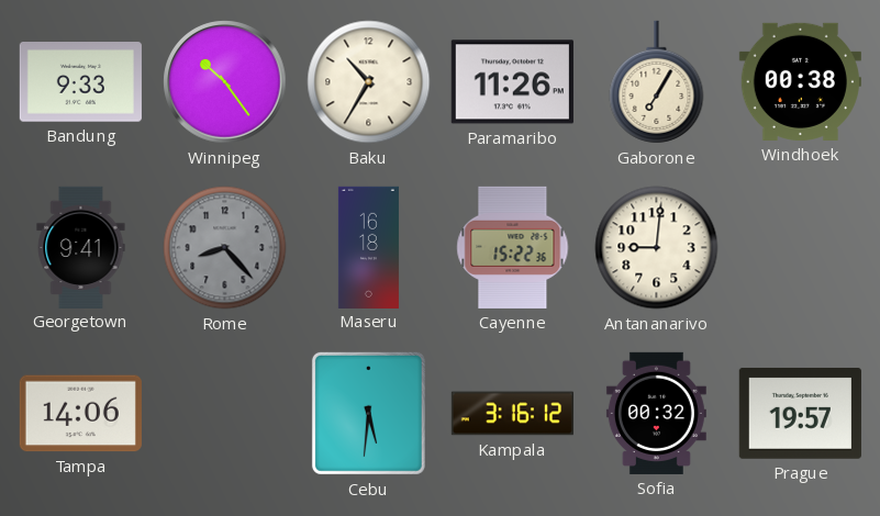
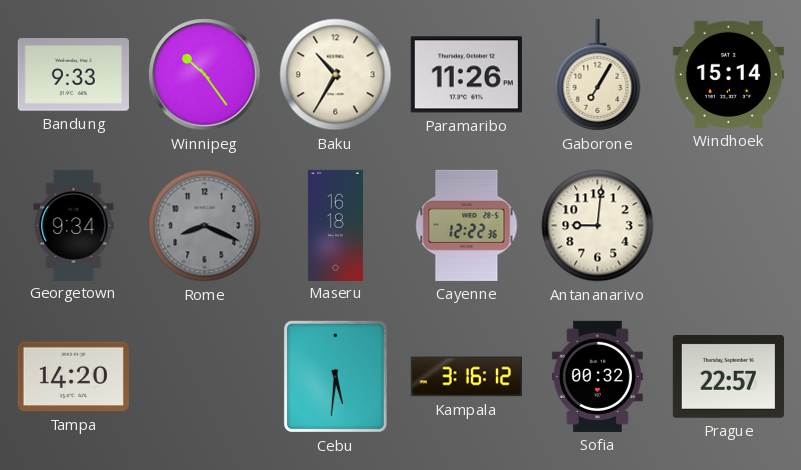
Windhoek: 00:38 -> 15:14 (728, 74)
Georgetown: 9:41 -> 9:34 (74, 225)
Rome: 8:23 -> 8:19 (205, 226)
Cayenne: 15:22 -> 12:22 (467, 225)
Tampa: 14:06 -> 14:20 (73, 377)
Prague: 19:57 -> 22:57 (728, 376)
